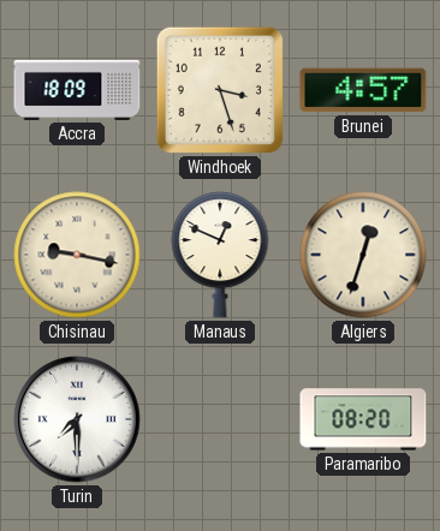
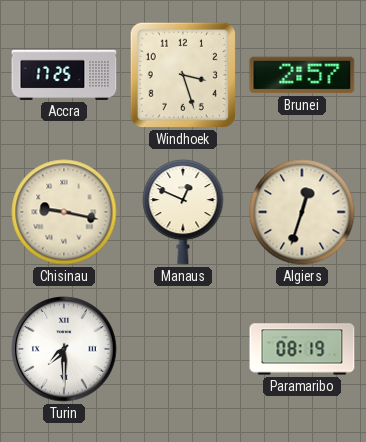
Accra: 18:09 -> 17:25 (64, 75)
Brunei: 4:57 -> 2:57 (302, 75)
Paramaribo: 08:20 -> 08:19 (302, 349)
